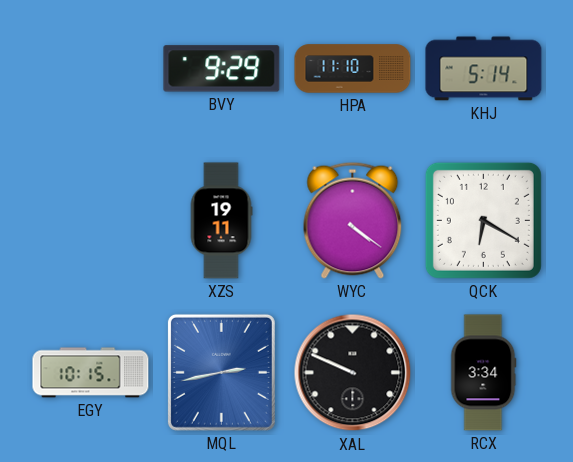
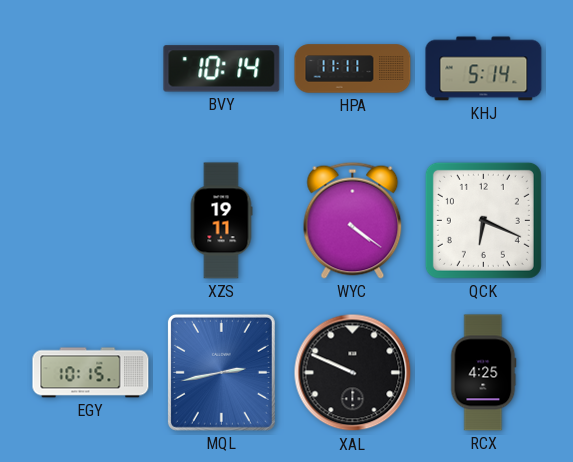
BVY: 9:29 -> 10:14 (222, 69)
HPA: 11:10 -> 11:11 (353, 69)
QCK: 6:20 -> 6:19 (483, 220)
RCX: 3:34 -> 4:25 (484, 373)
